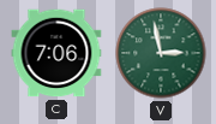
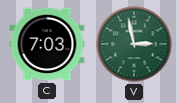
C: 7:06 -> 7:03 (47, 44)
